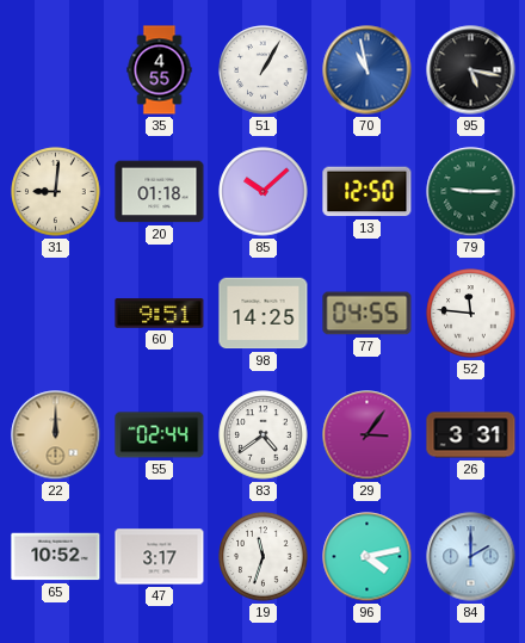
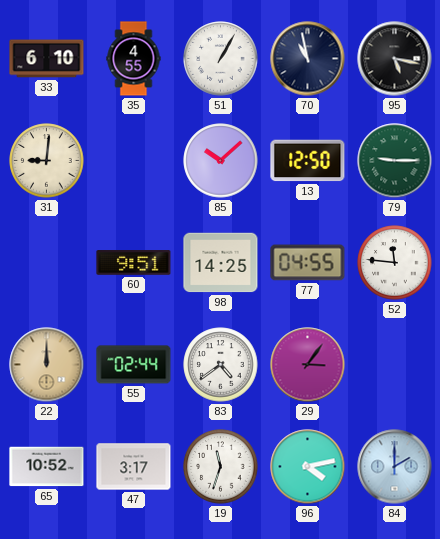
33: none -> 6:10 (47, 59)
70 dial: blue -> navy (308, 59)
20: 01:18 -> none (160, 192)
26: 3:31 -> none (471, 435)
